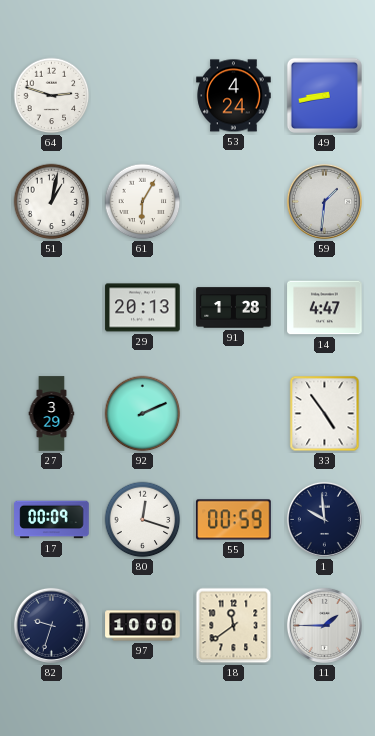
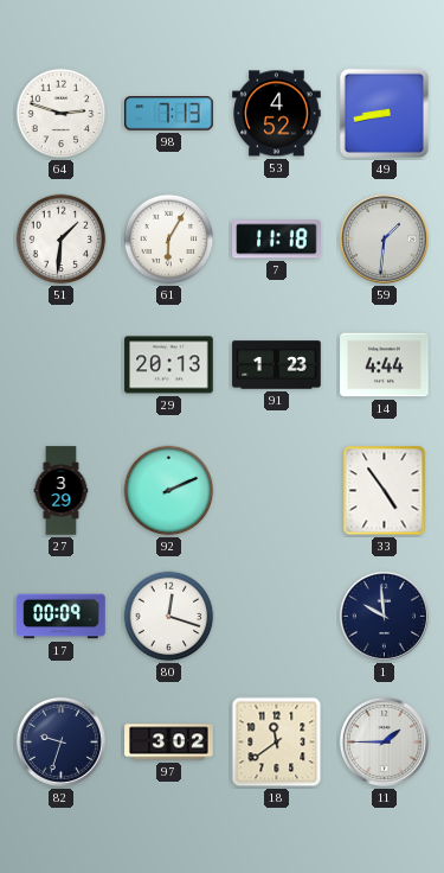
98: none -> 7:13 (169, 114)
53: 4:24 -> 4:52 (277, 114)
51: 1:02 -> 1:31 (62, 240)
7: none -> 11:18 (277, 240)
91: 1:28 -> 1:23 (277, 365)
14: 4:47 -> 4:44 (385, 365)
55: 00:59 -> none (234, 520)
97: 10:00 -> 3:02 (169, 743)
